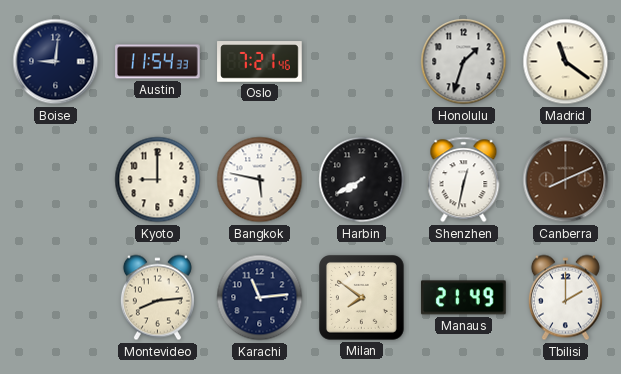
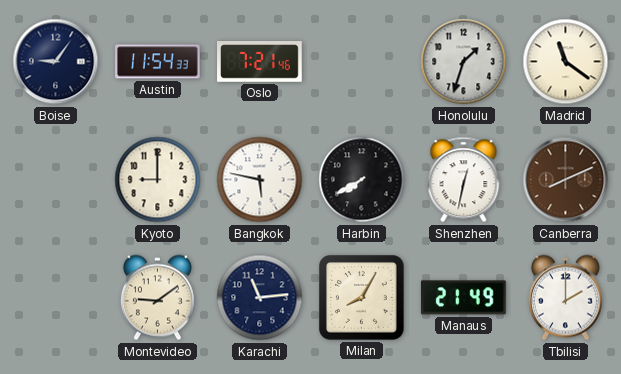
Boise: 9:01 -> 9:06 (56, 62)
Montevideo: 8:14 -> 9:09 (157, 298)
Milan: 7:51 -> 8:05 (362, 298)
